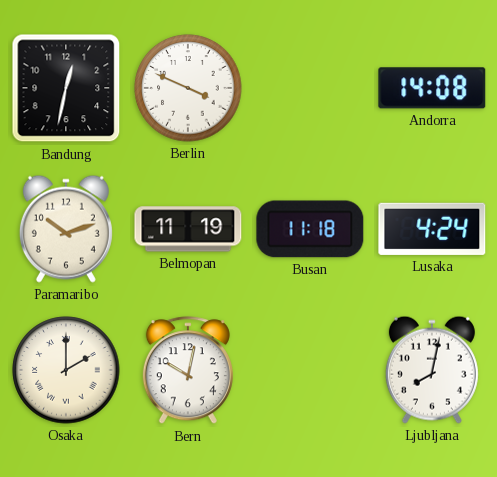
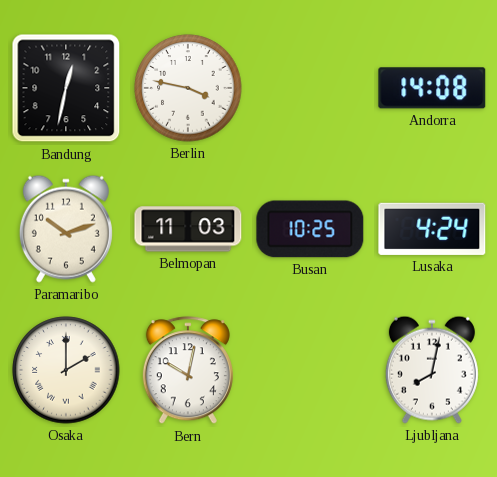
Berlin: 3:49 -> 3:47 (188, 88)
Belmopan: 11:19 -> 11:03 (188, 229)
Busan: 11:18 -> 10:25 (310, 229)
